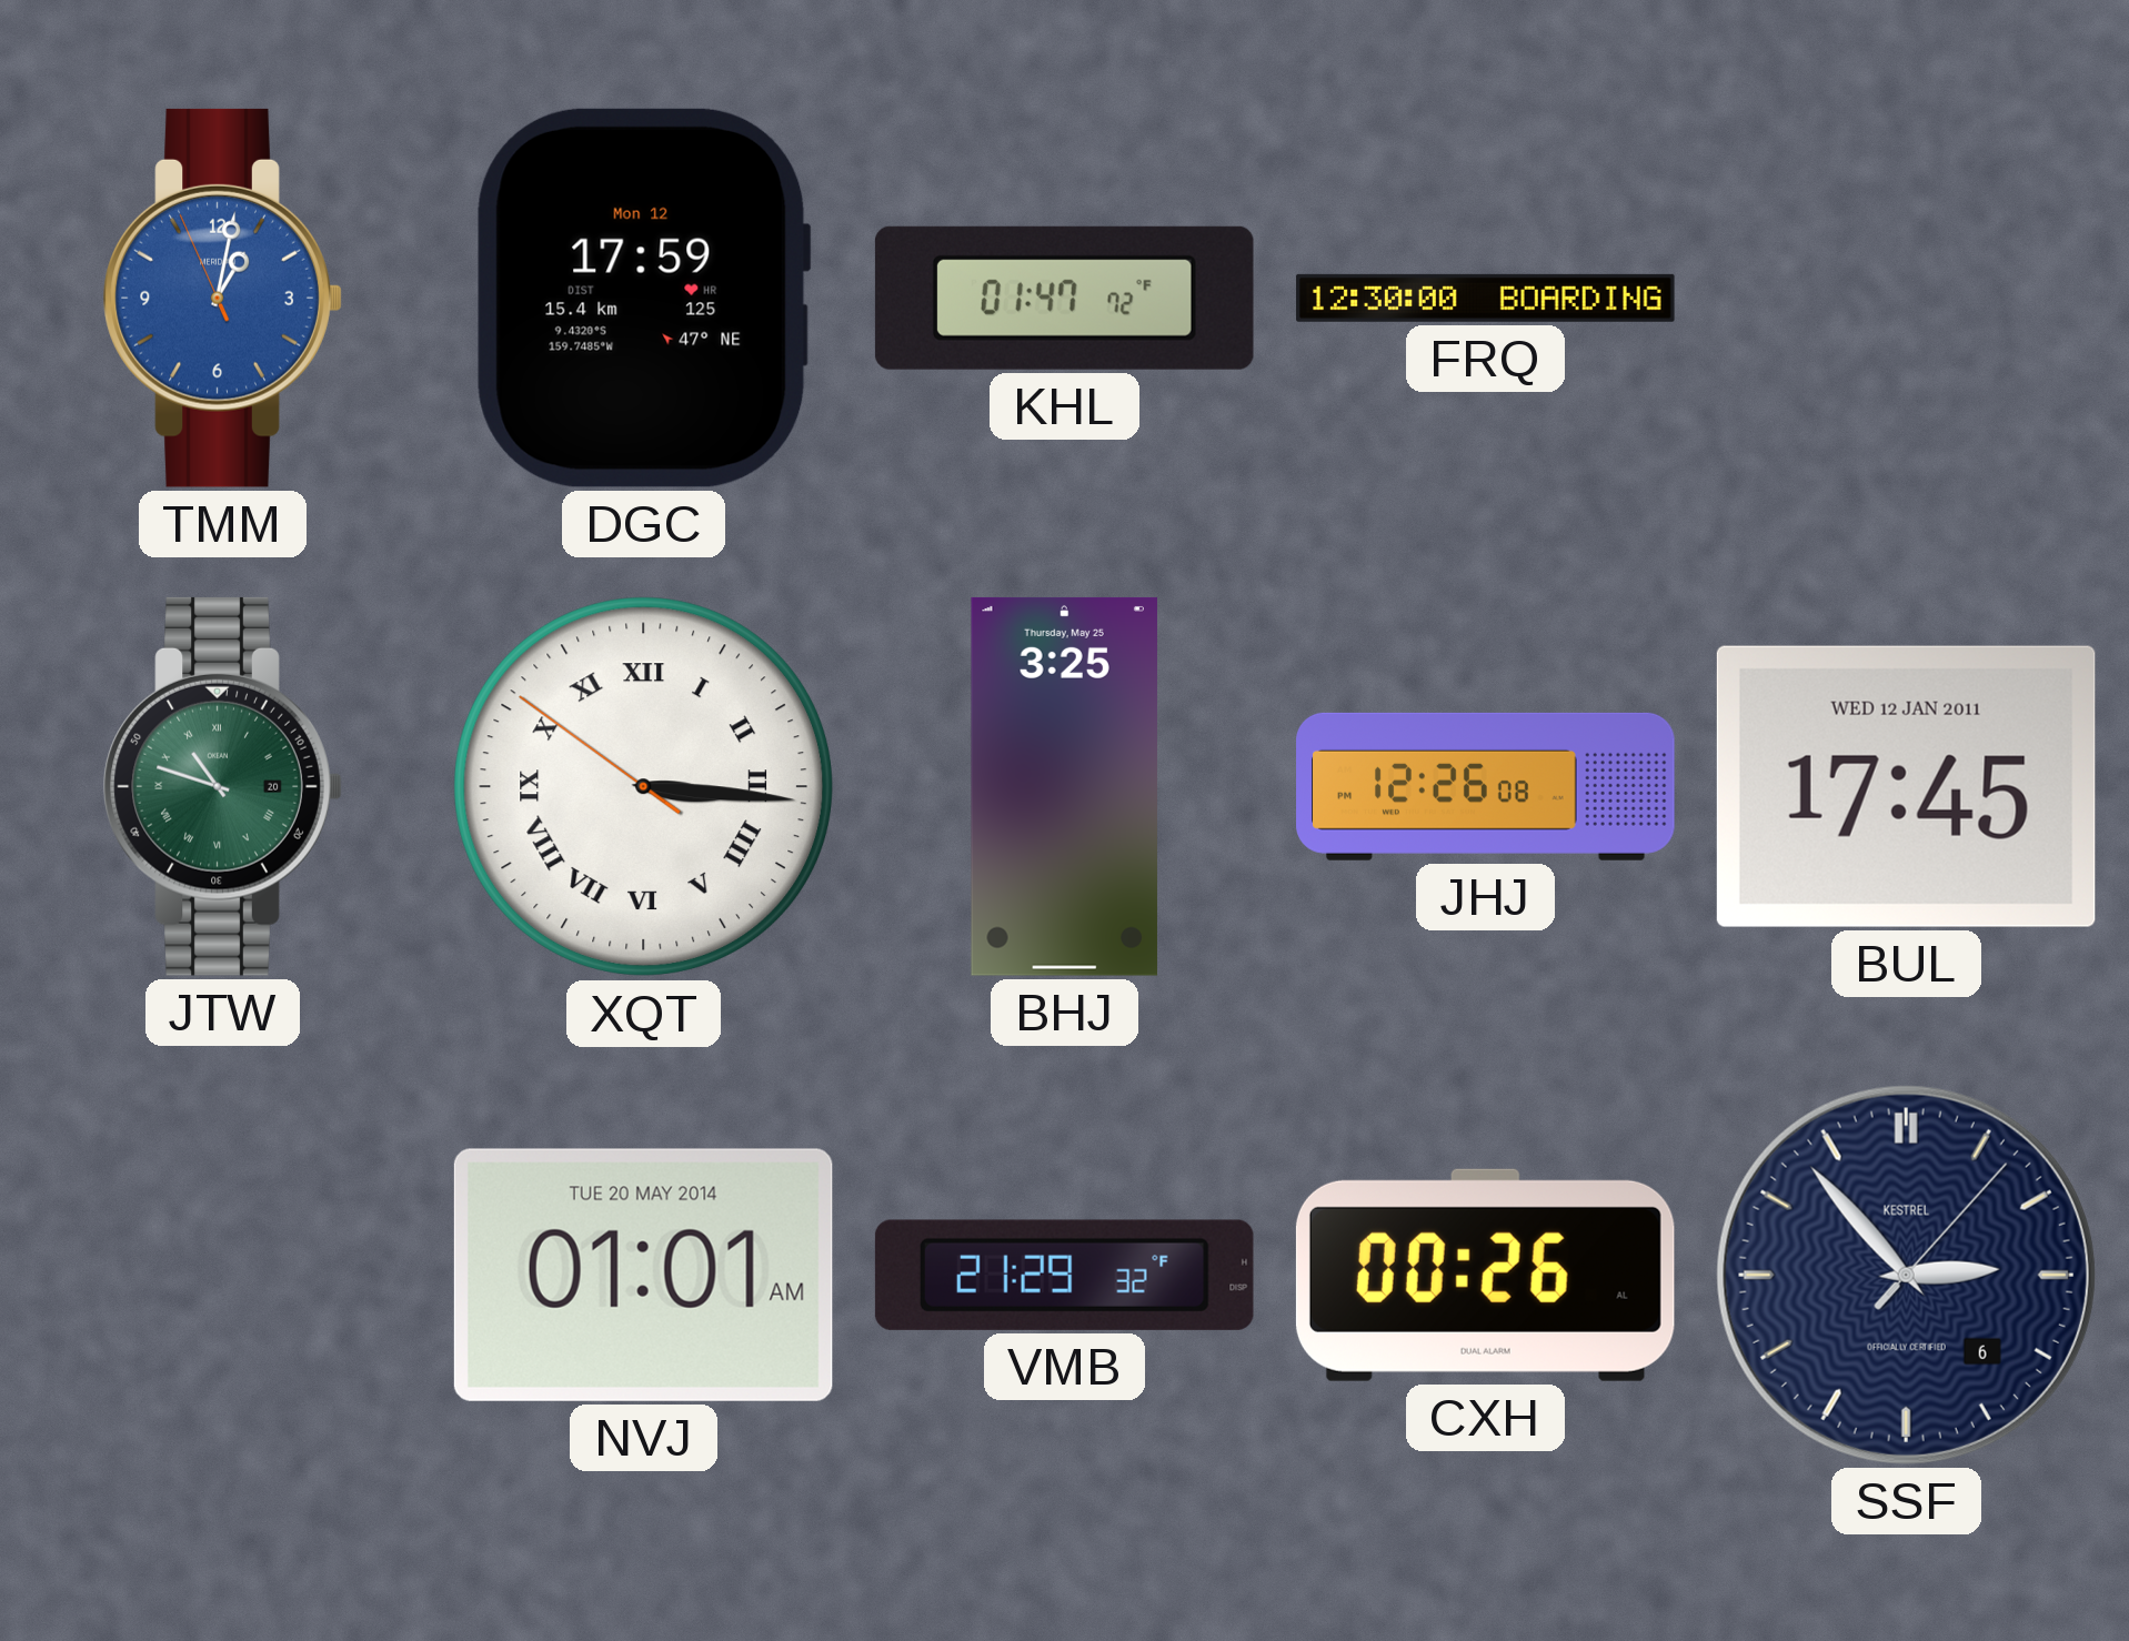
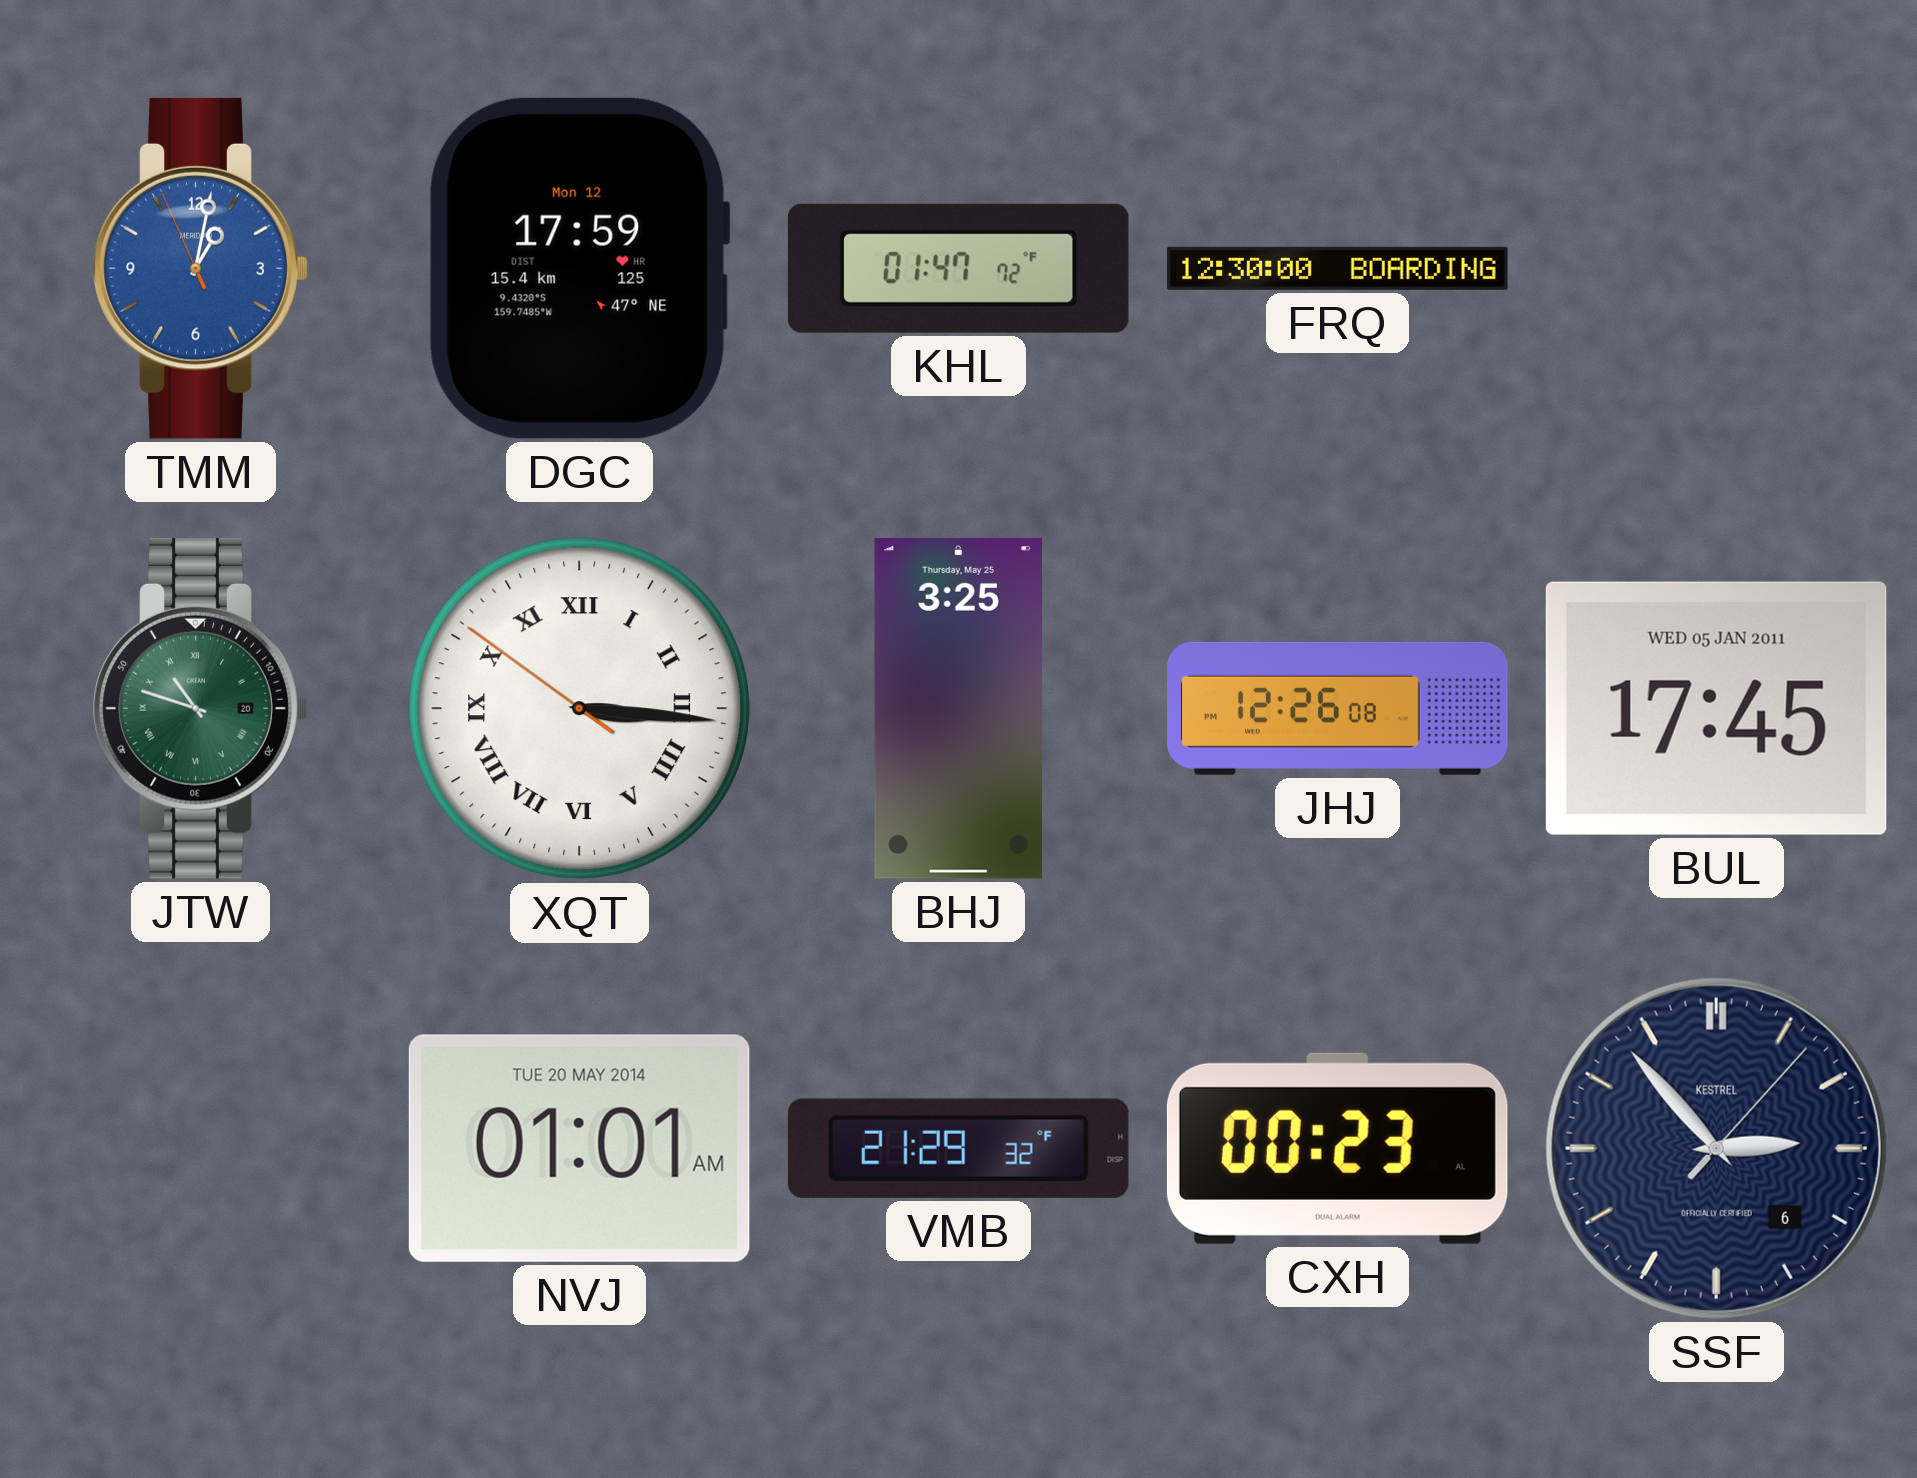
BUL date: WED 12 JAN 2011 -> WED 05 JAN 2011 (1716, 708)
CXH: 00:26 -> 00:23 (1337, 1148)
